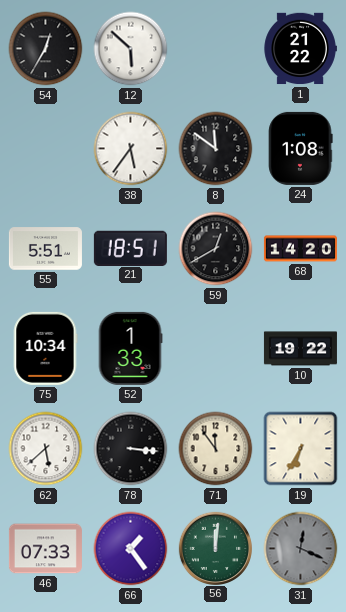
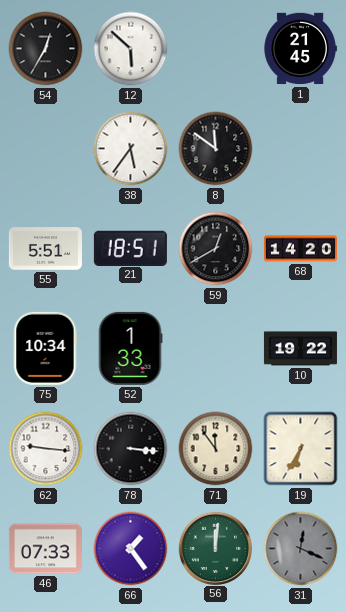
1: 21:22 -> 21:45 (300, 49)
24: 1:08 -> none (300, 148)
62: 5:38 -> 9:16 (46, 449)
